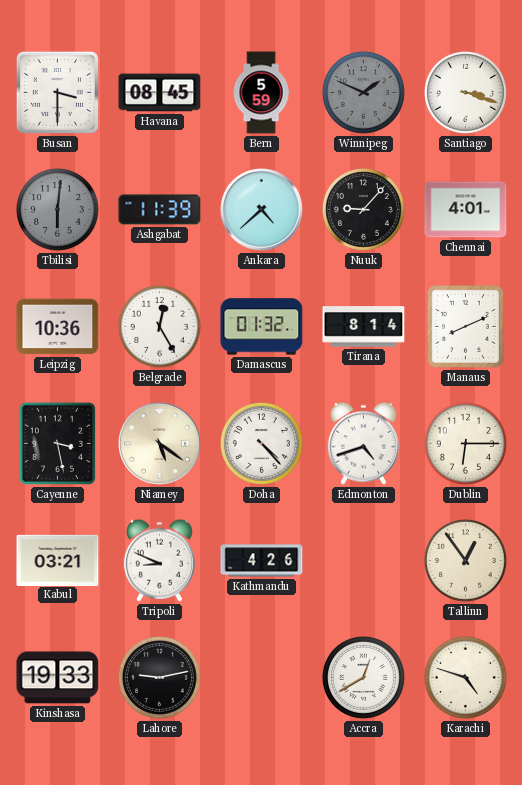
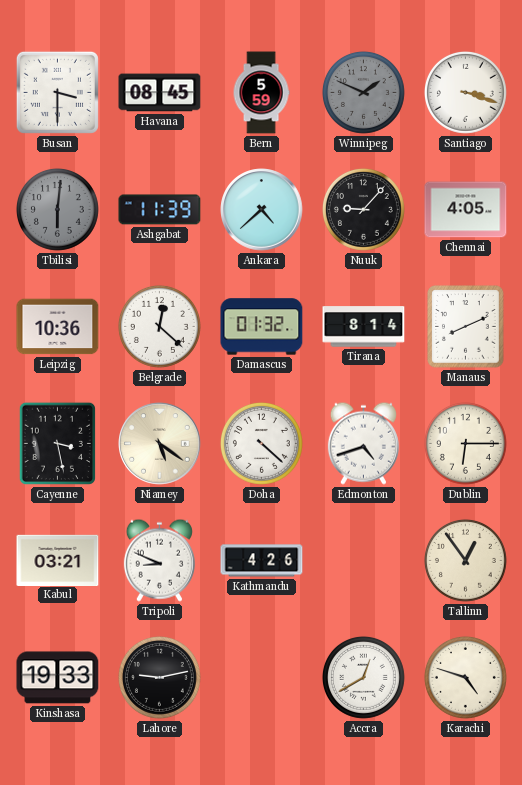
Chennai: 4:01 -> 4:05 (466, 210)
Belgrade: 12:25 -> 12:22 (159, 326)
Doha: 4:23 -> 4:22 (261, 443)
